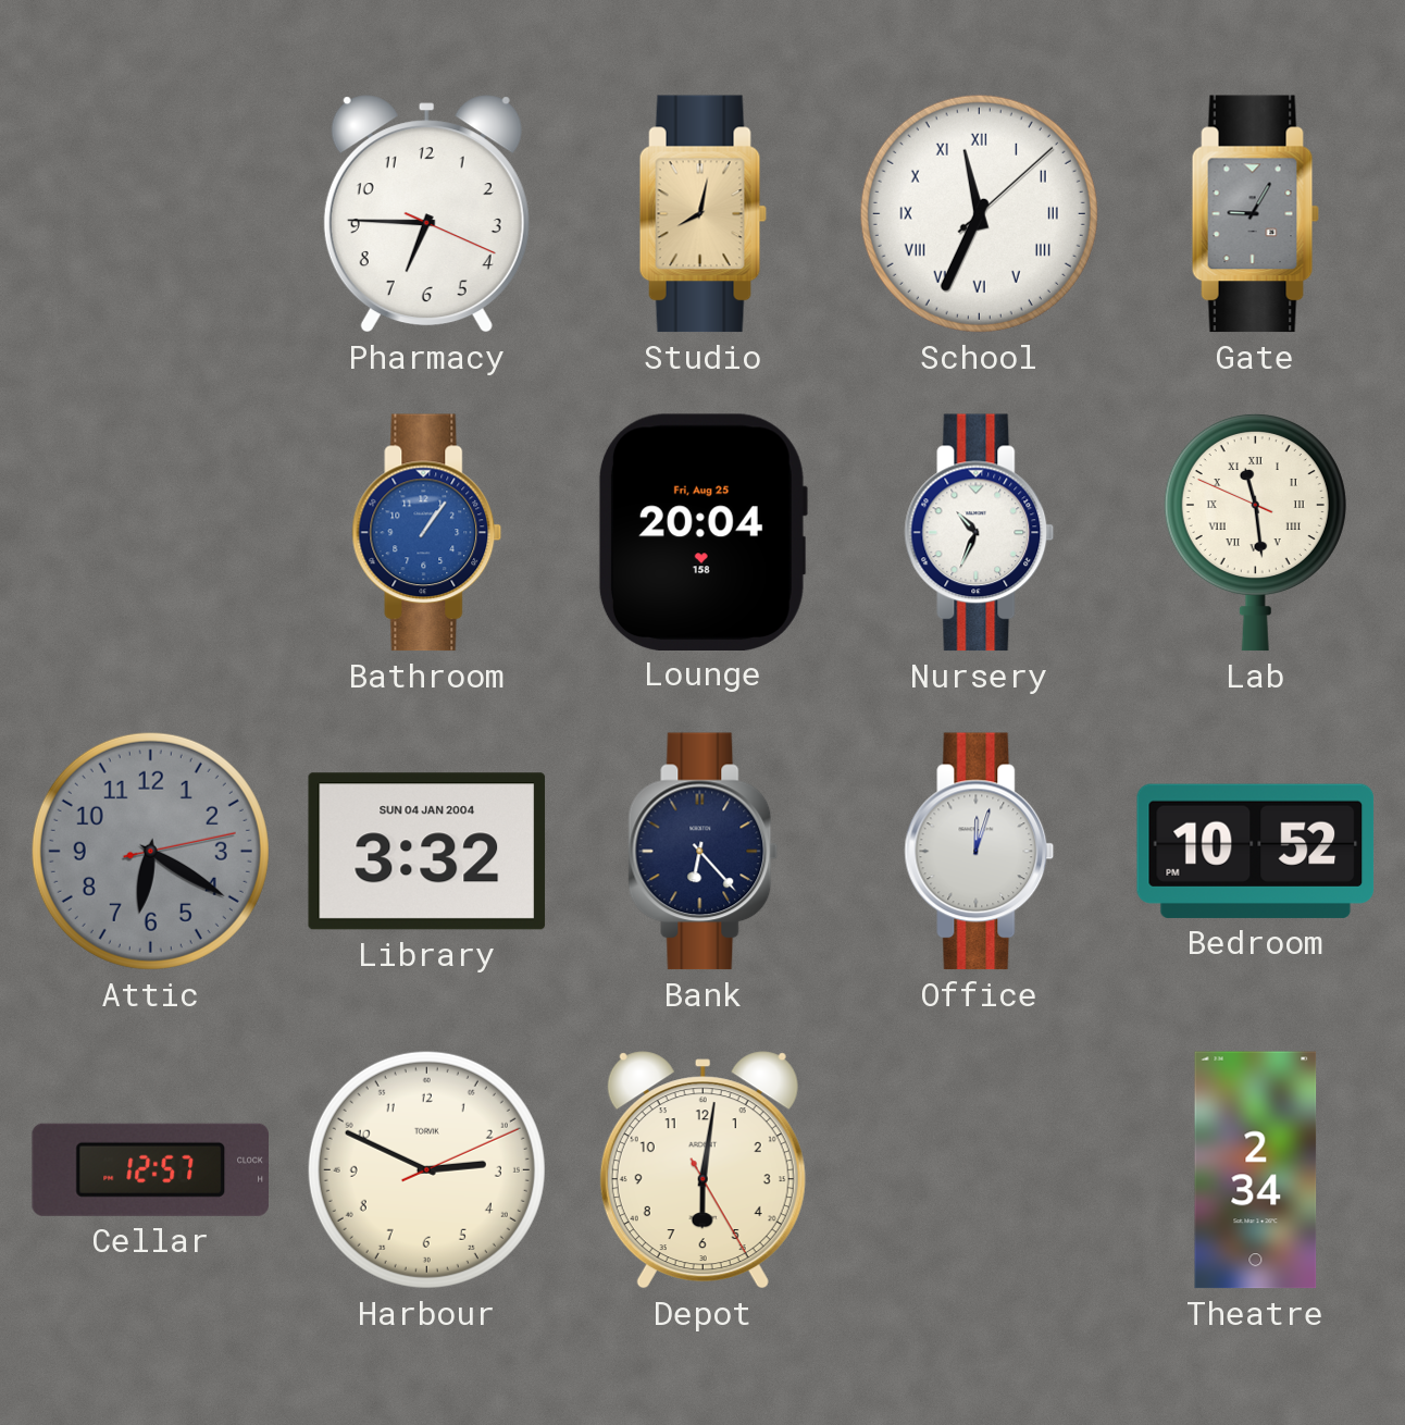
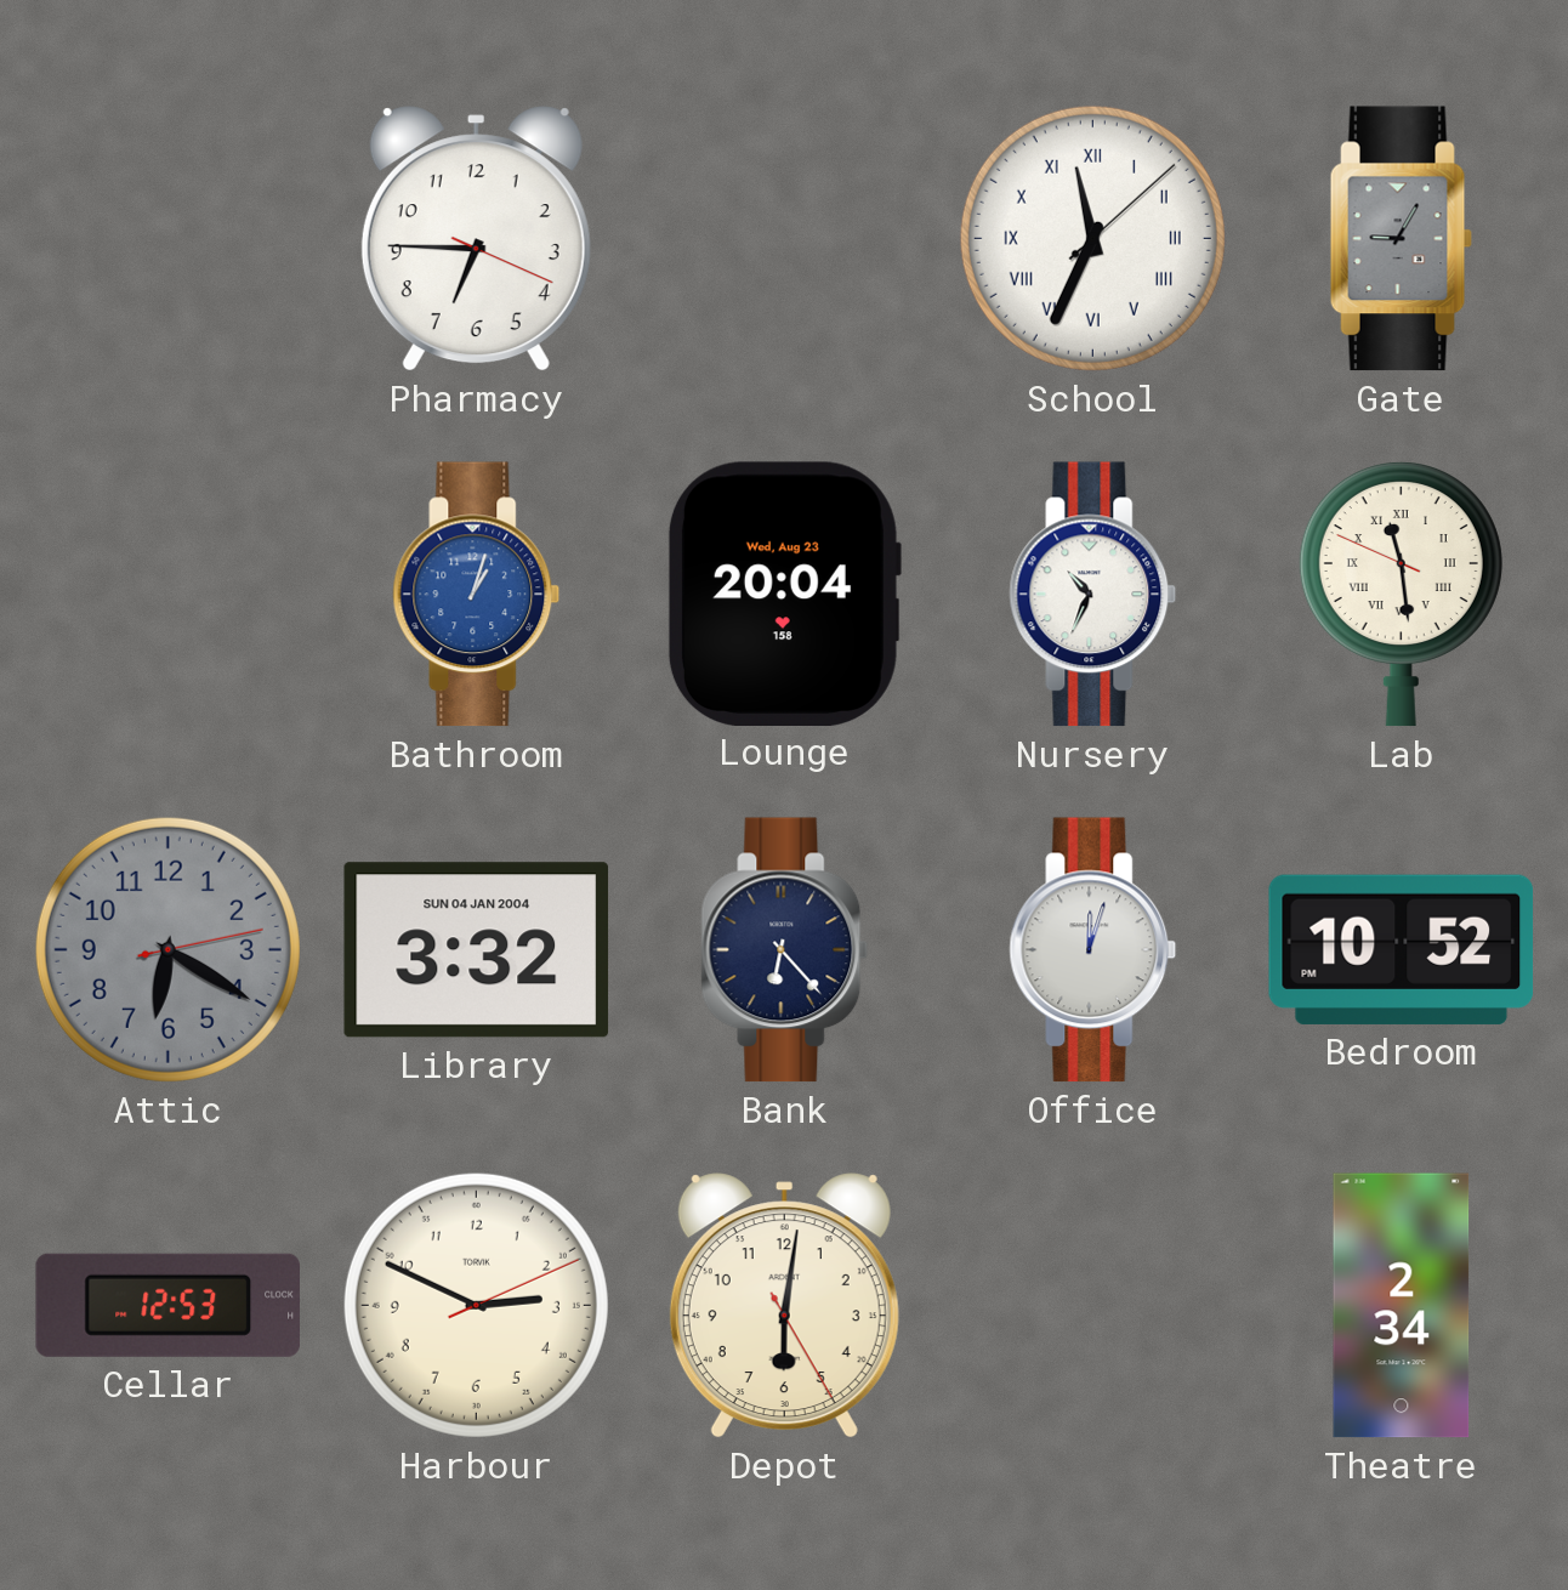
Studio: 8:02 -> none (702, 214)
Bathroom: 1:06 -> 1:03 (477, 595)
Lounge date: Fri, Aug 25 -> Wed, Aug 23 (784, 594)
Cellar: 12:57 -> 12:53 (167, 1305)
